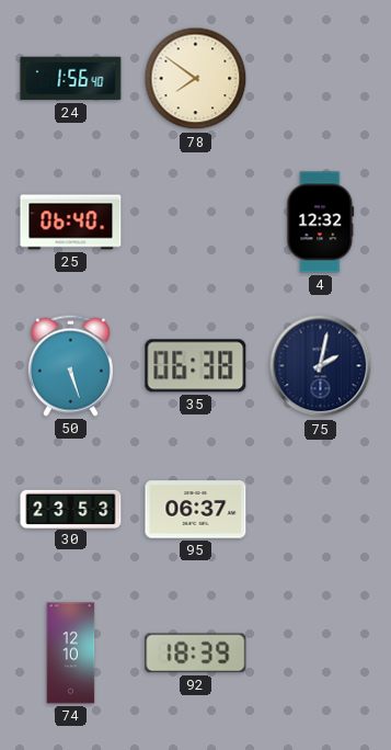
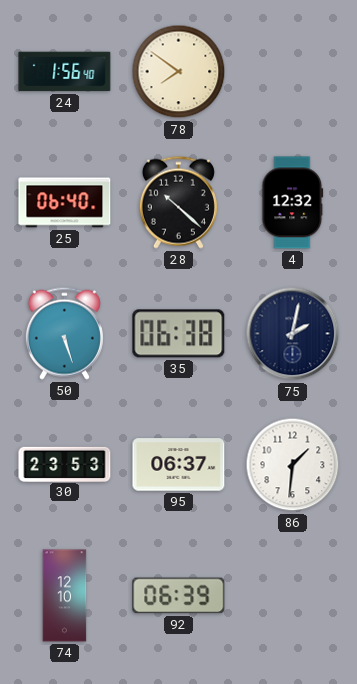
28: none -> 10:22 (178, 202)
86: none -> 1:31 (293, 465)
92: 18:39 -> 06:39 (179, 596)
